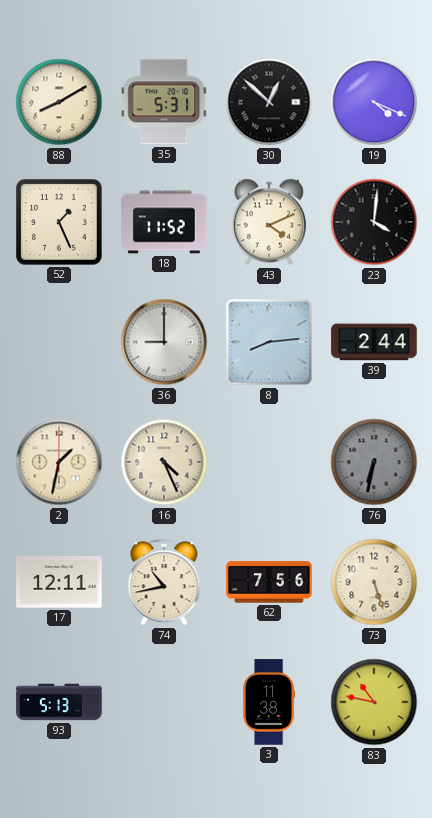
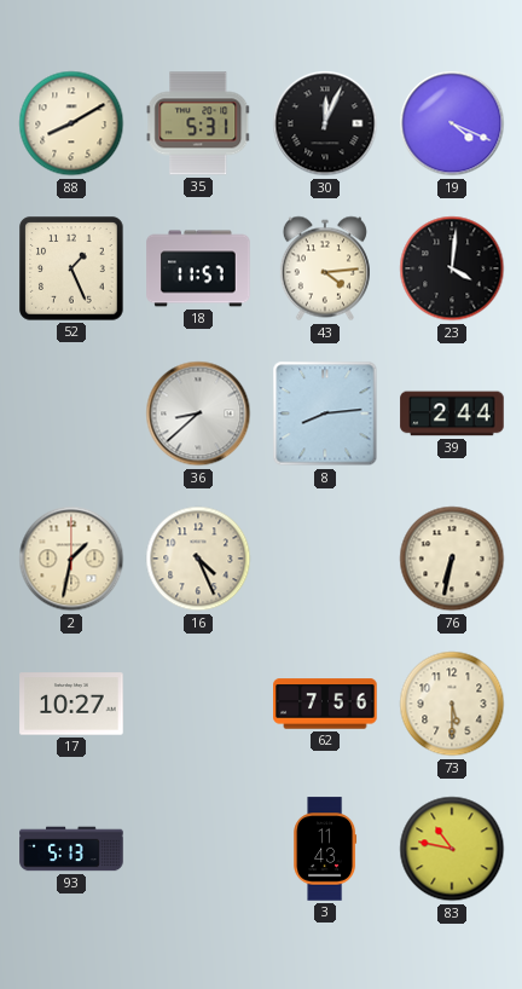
30: 12:52 -> 12:04 (325, 123)
18: 11:52 -> 11:57 (198, 268)
43: 4:11 -> 4:14 (325, 268)
36: 9:00 -> 8:38 (198, 413)
76 dial: grey -> cream (452, 559)
17: 12:11 -> 10:27 (71, 704)
74: 10:43 -> none (164, 582)
73: 5:27 -> 5:30 (452, 704)
3: 11:38 -> 11:43 (325, 849)
